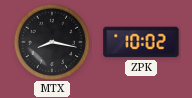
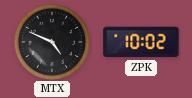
MTX: 8:17 -> 4:49 (51, 41)
